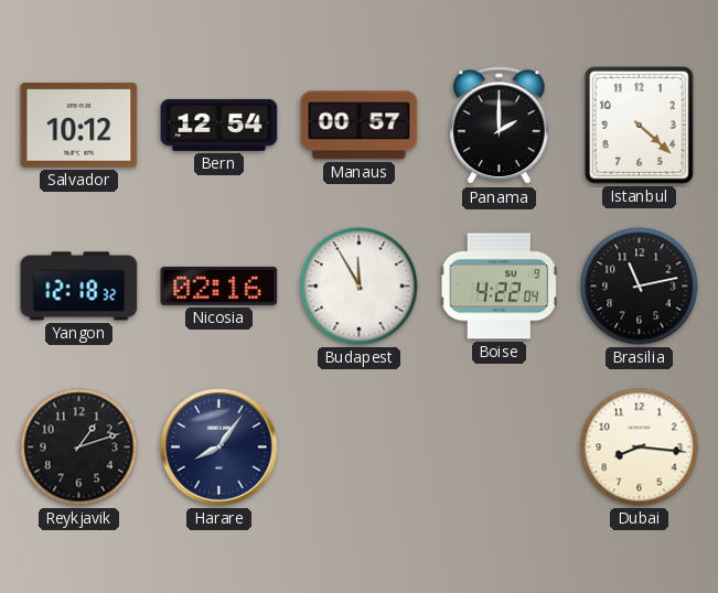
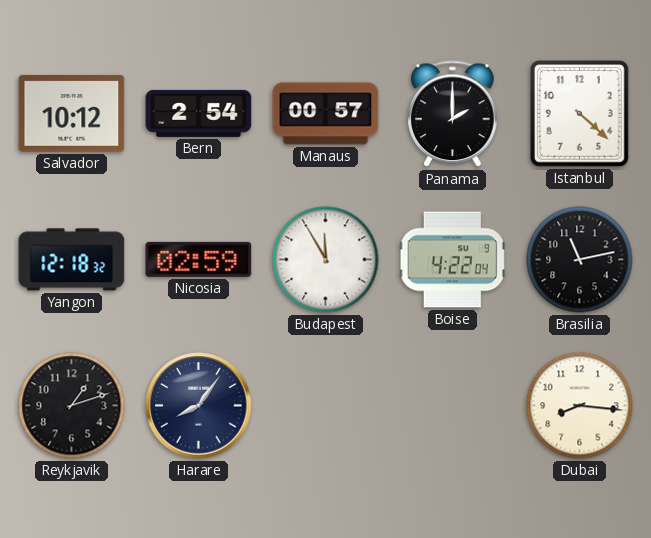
Bern: 12:54 -> 2:54 (199, 113)
Nicosia: 02:16 -> 02:59 (199, 259)
